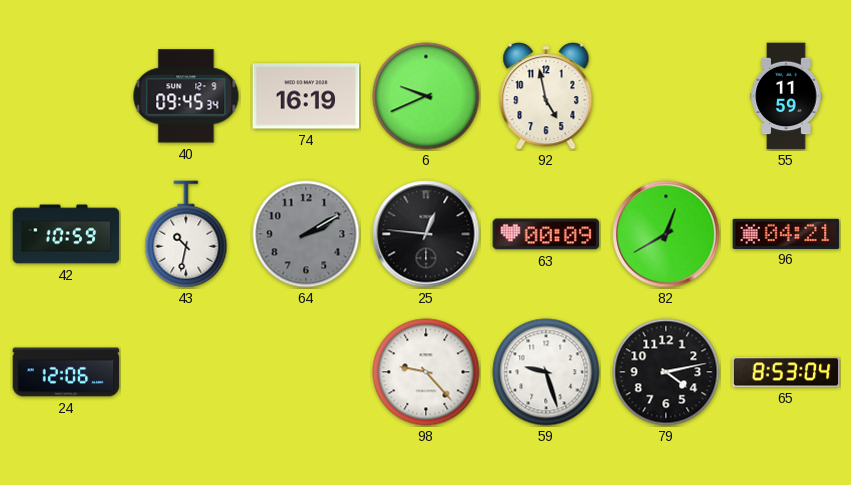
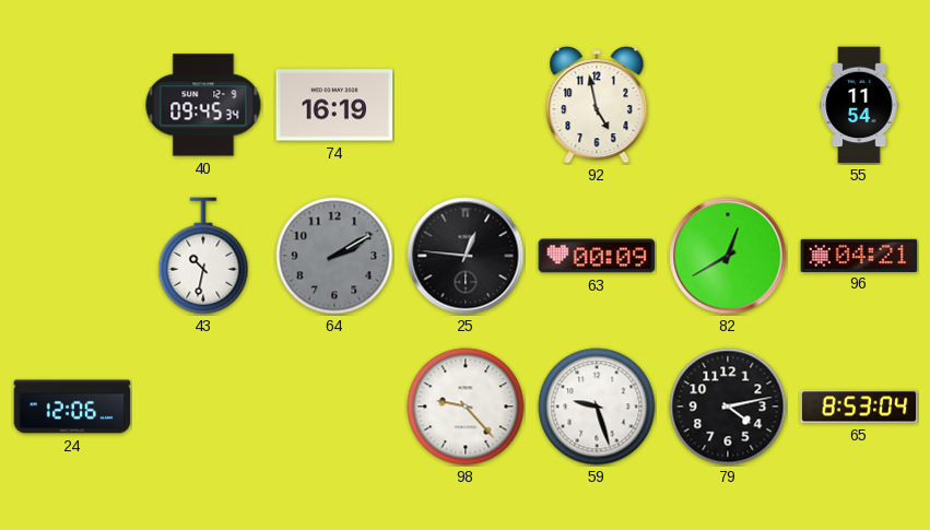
6: 9:41 -> none (426, 96)
55: 11:59 -> 11:54 (859, 105)
42: 10:59 -> none (66, 234)
